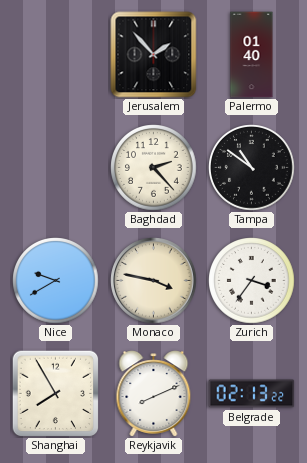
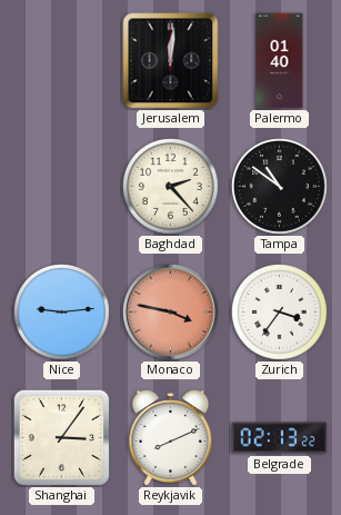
Jerusalem: 1:53 -> 12:01 (171, 61)
Nice: 9:40 -> 9:14 (62, 313)
Monaco dial: cream -> salmon (171, 313)
Shanghai: 7:55 -> 3:06 (61, 437)
